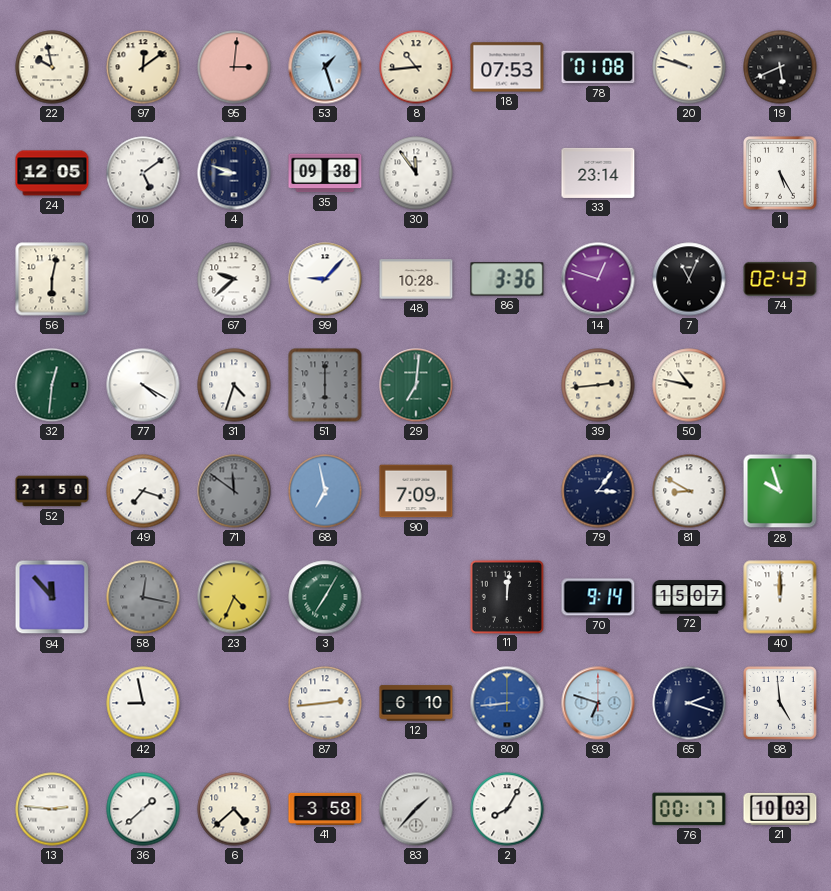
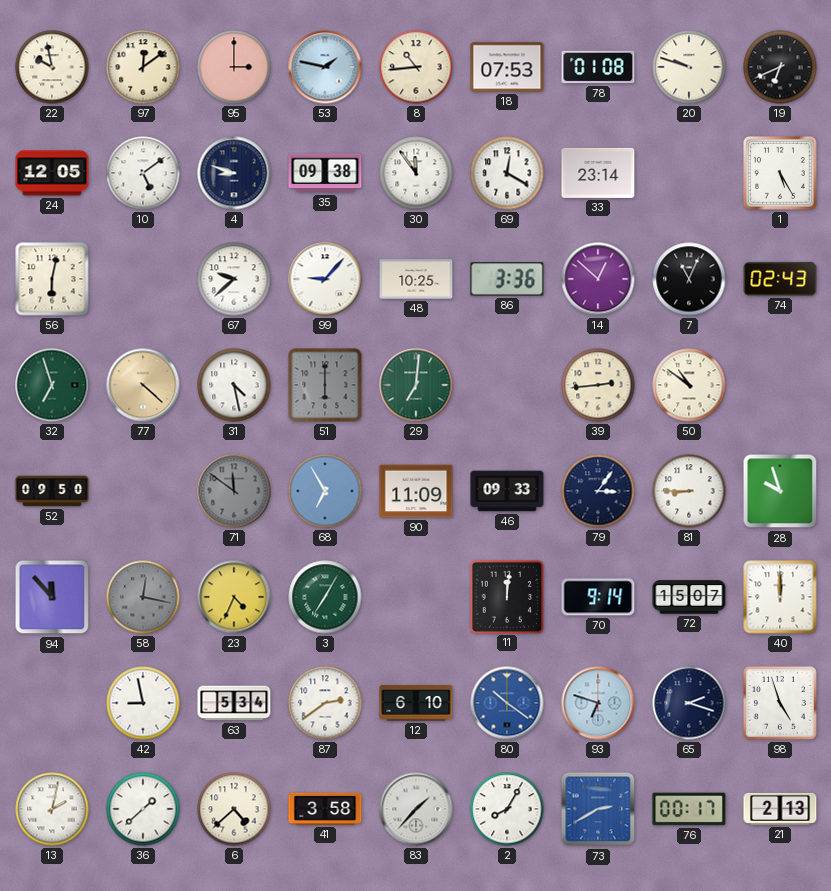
95: 3:01 -> 3:00 (234, 67)
53: 1:27 -> 1:47 (325, 67)
19: 5:41 -> 6:41 (780, 67)
69: none -> 12:20 (507, 173)
48: 10:28 -> 10:25 (416, 279)
14: 12:48 -> 12:52 (598, 279)
32: 12:31 -> 6:57 (52, 385)
77: 4:20 -> 4:22 (143, 385)
77 dial: white -> champagne (143, 385)
31: 4:33 -> 4:28 (234, 385)
50: 10:47 -> 10:51 (689, 385)
52: 21:50 -> 09:50 (52, 491)
49: 7:18 -> none (143, 491)
68: 6:58 -> 6:55 (325, 491)
90: 7:09 -> 11:09 (416, 491)
46: none -> 09:33 (507, 491)
81: 8:50 -> 8:45 (689, 491)
63: none -> 5:34 (234, 703)
87: 2:44 -> 2:39 (325, 703)
80: 8:44 -> 10:21 (507, 703)
98: 4:59 -> 4:57 (781, 704)
13: 2:46 -> 2:02 (52, 809)
73: none -> 2:40 (598, 809)
21: 10:03 -> 2:13 (780, 809)
